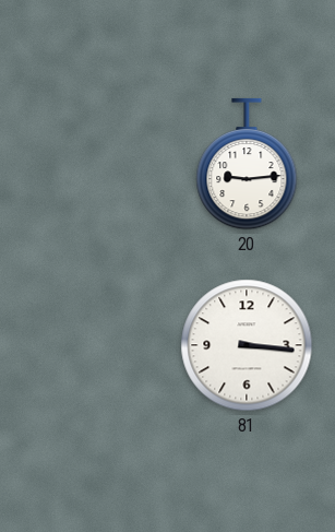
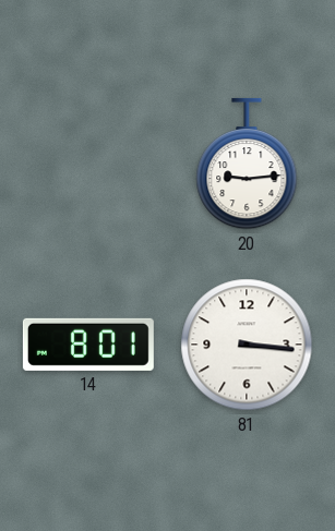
14: none -> 8:01 (88, 345)
